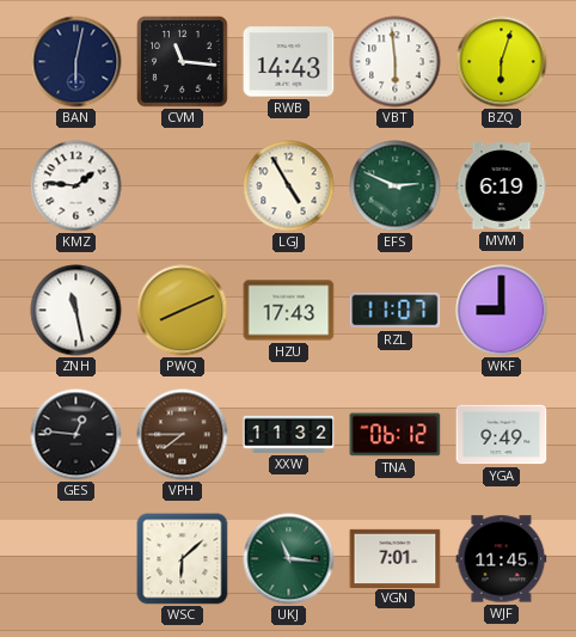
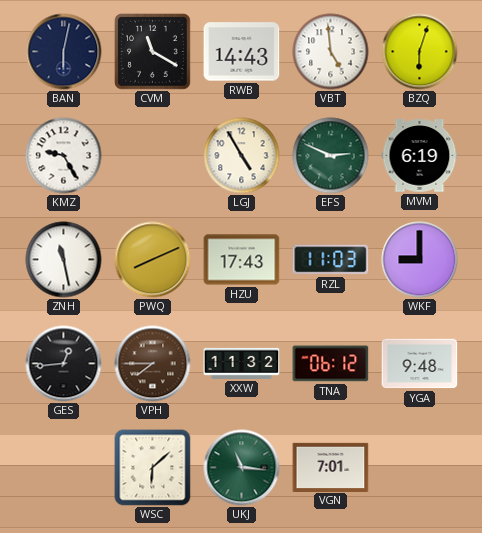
CVM: 11:16 -> 11:20 (153, 52)
VBT: 5:59 -> 4:59 (331, 52)
KMZ: 1:46 -> 9:25 (64, 156)
RZL: 11:07 -> 11:03 (331, 260)
GES: 12:46 -> 12:44 (64, 364)
YGA: 9:49 -> 9:48 (420, 364)
WJF: 11:45 -> none (502, 559)
